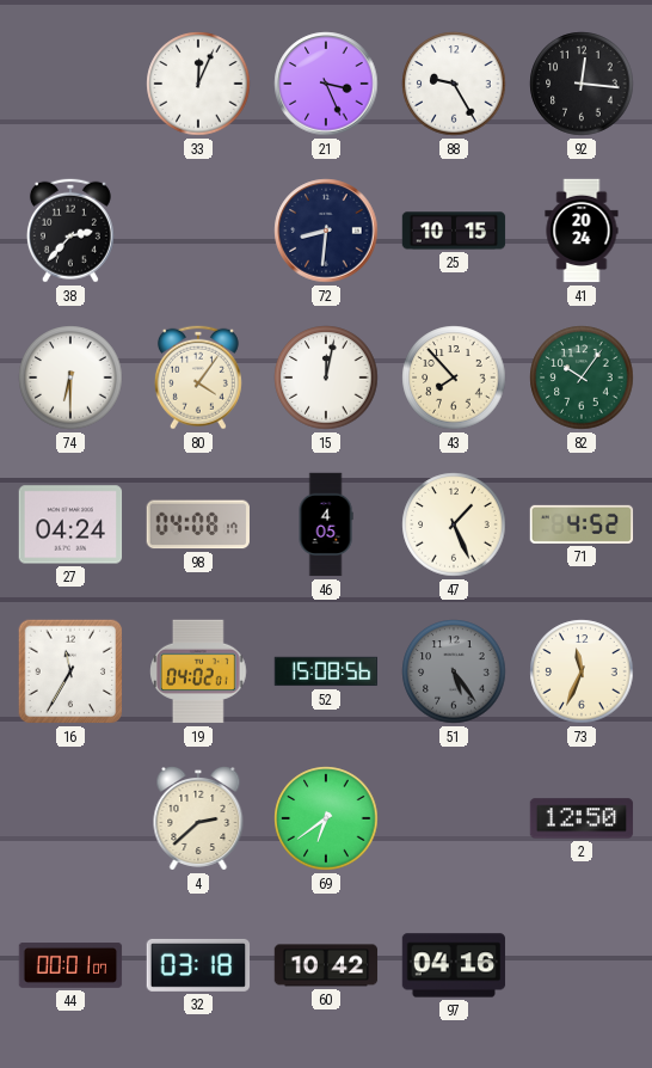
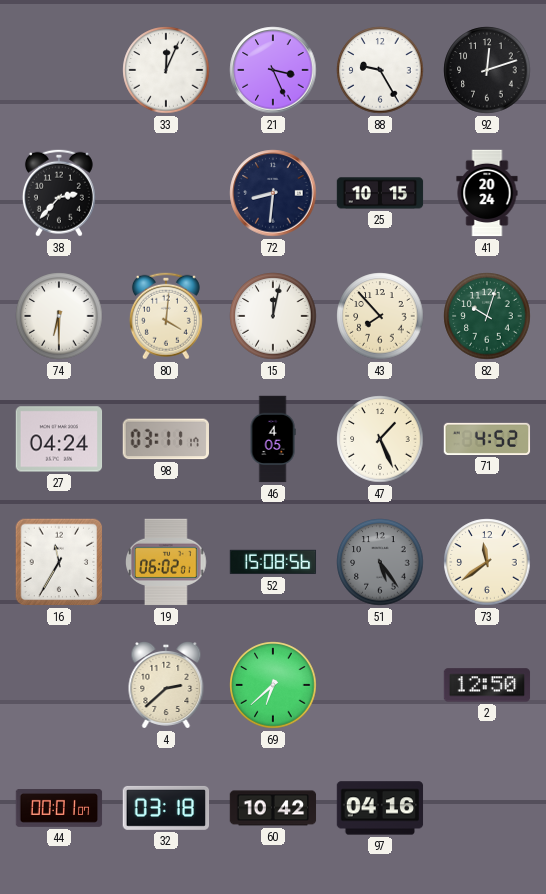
92: 12:16 -> 12:12 (487, 70)
80: 4:06 -> 4:01 (166, 316)
82: 10:06 -> 10:03 (487, 316)
98: 04:08 -> 03:11 (166, 439)
19: 04:02 -> 06:02 (167, 562)
73: 11:34 -> 11:39 (487, 562)
69: 6:39 -> 6:38 (273, 685)
